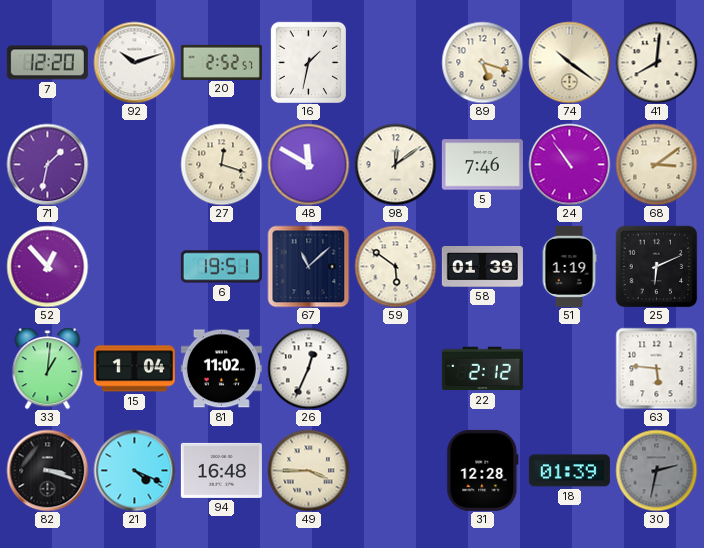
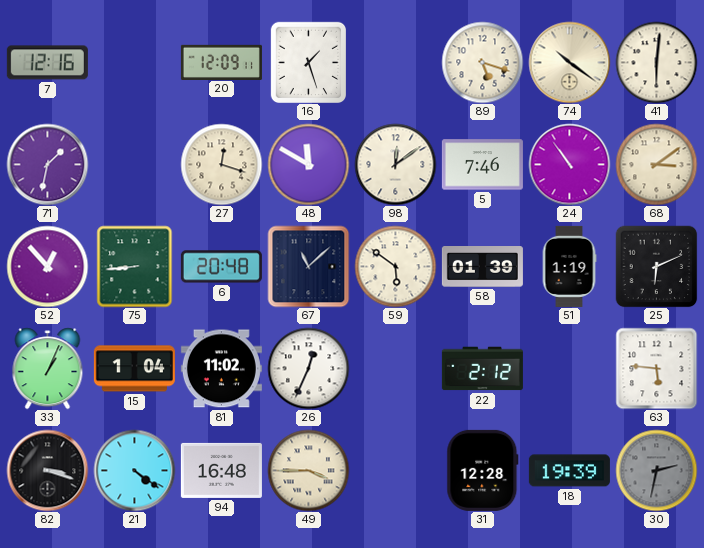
7: 12:20 -> 12:16 (47, 63)
92: 10:12 -> none (134, 62)
20: 2:52 -> 12:09 (221, 62)
16: 1:32 -> 1:27 (308, 62)
41: 8:01 -> 6:01 (656, 62)
75: none -> 8:44 (135, 266)
6: 19:51 -> 20:48 (221, 267)
33: 1:01 -> 1:04 (48, 368)
21: 4:19 -> 4:21 (134, 470)
18: 01:39 -> 19:39 (569, 471)
